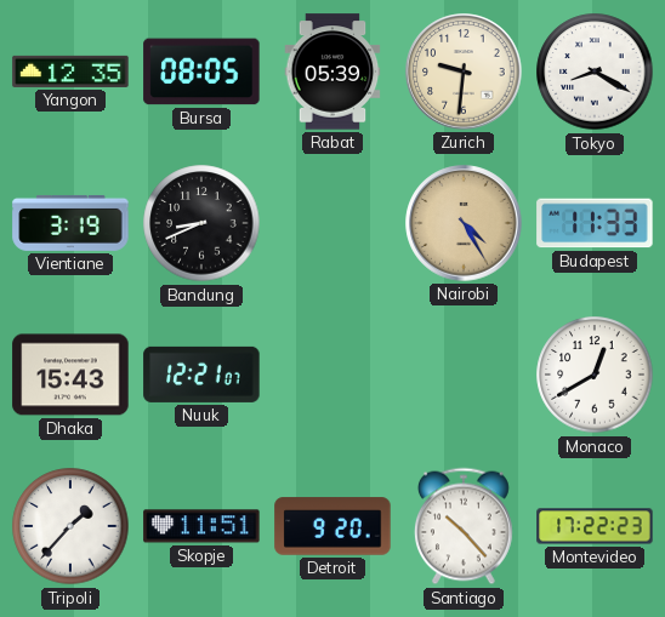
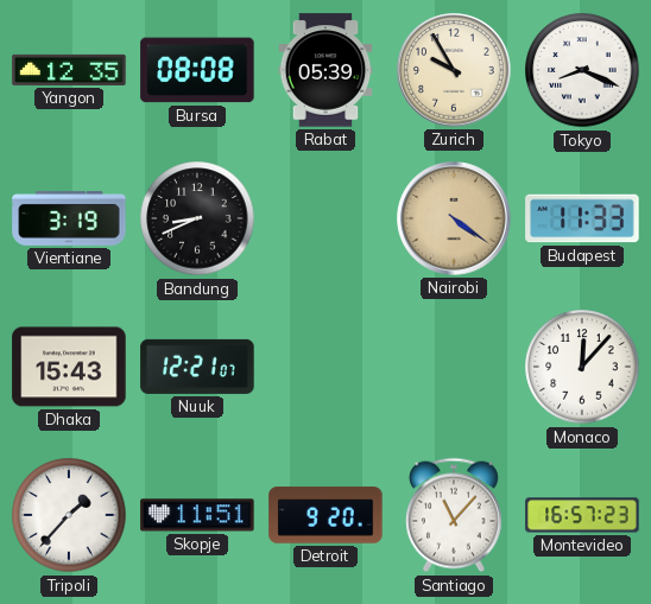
Bursa: 08:05 -> 08:08 (197, 70)
Zurich: 9:31 -> 9:55 (454, 70)
Tokyo: 8:20 -> 8:19 (582, 70)
Nairobi: 4:25 -> 4:21 (454, 218)
Monaco: 12:40 -> 12:07 (582, 367)
Santiago: 10:23 -> 11:07 (454, 515)
Montevideo: 17:22 -> 16:57 (582, 515)
